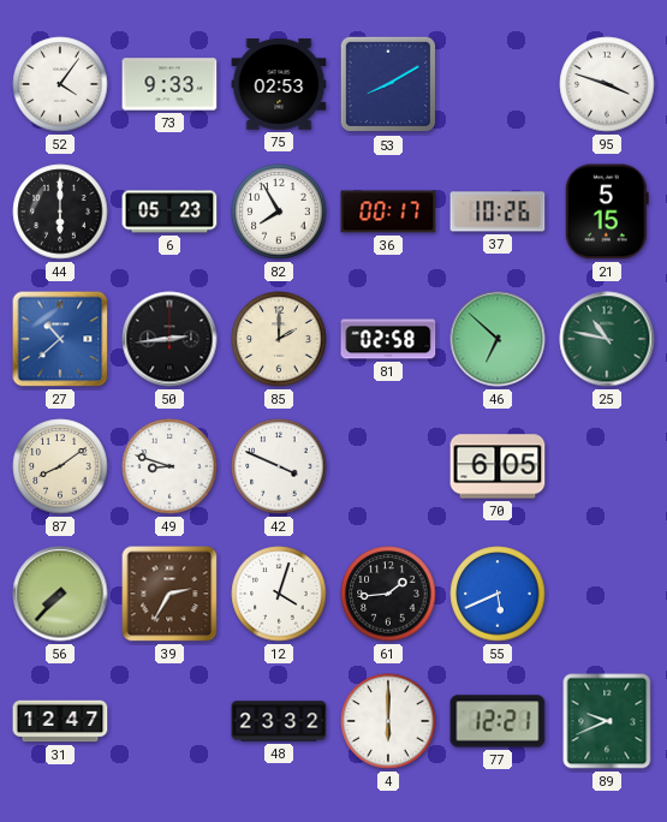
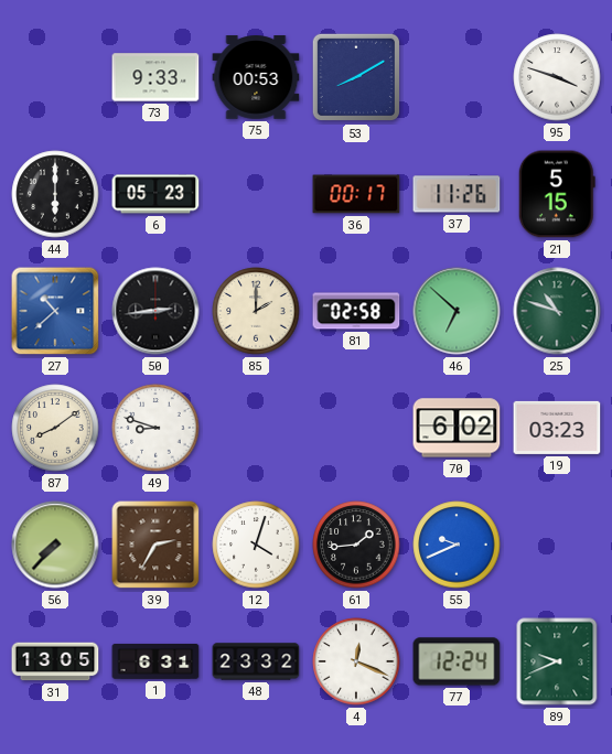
52: 4:06 -> none (60, 84)
75: 02:53 -> 00:53 (256, 77)
82: 7:55 -> none (279, 212)
37: 10:26 -> 11:26 (457, 194)
25: 10:47 -> 10:48 (557, 311)
42: 3:49 -> none (279, 466)
70: 6:05 -> 6:02 (457, 428)
19: none -> 03:23 (557, 428)
55: 5:41 -> 9:41 (457, 545)
31: 12:47 -> 13:05 (55, 661)
1: none -> 6:31 (155, 661)
4: 6:00 -> 12:19 (356, 661)
77: 12:21 -> 12:24 (457, 661)
